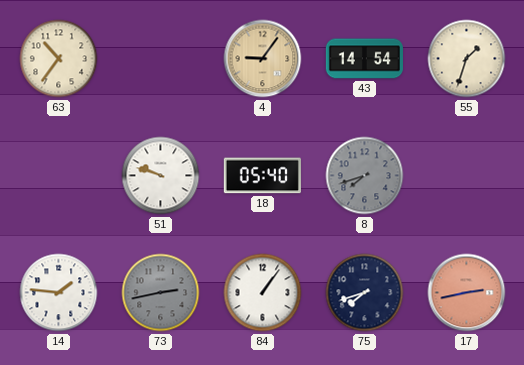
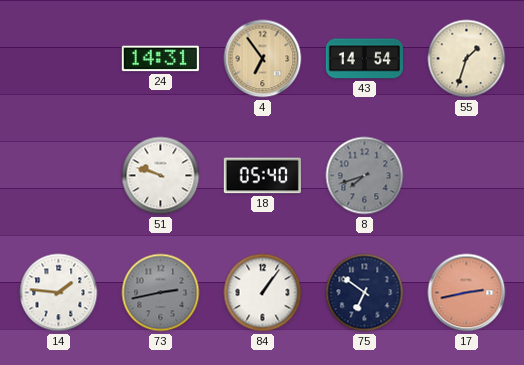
63: 10:36 -> none (59, 59)
24: none -> 14:31 (160, 59)
4: 9:06 -> 6:54 (263, 59)
75: 7:42 -> 6:51 (365, 293)
